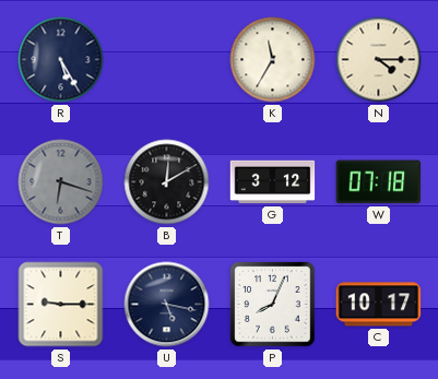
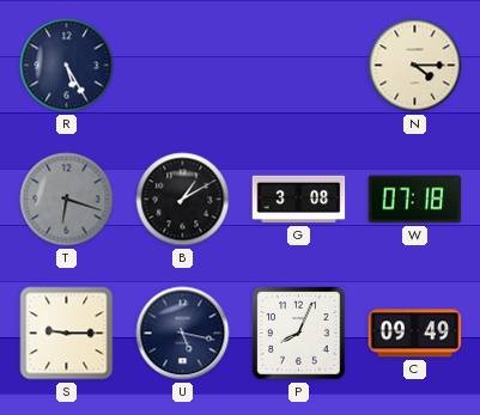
K: 11:35 -> none (273, 60)
B: 12:10 -> 1:10 (183, 200)
G: 3:12 -> 3:08 (299, 200)
C: 10:17 -> 09:49 (415, 334)
